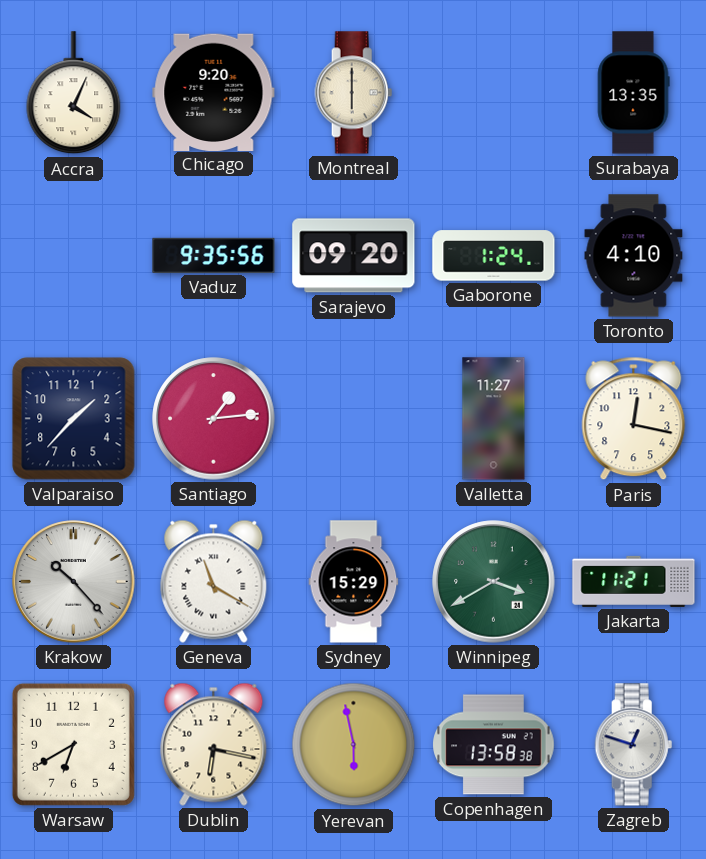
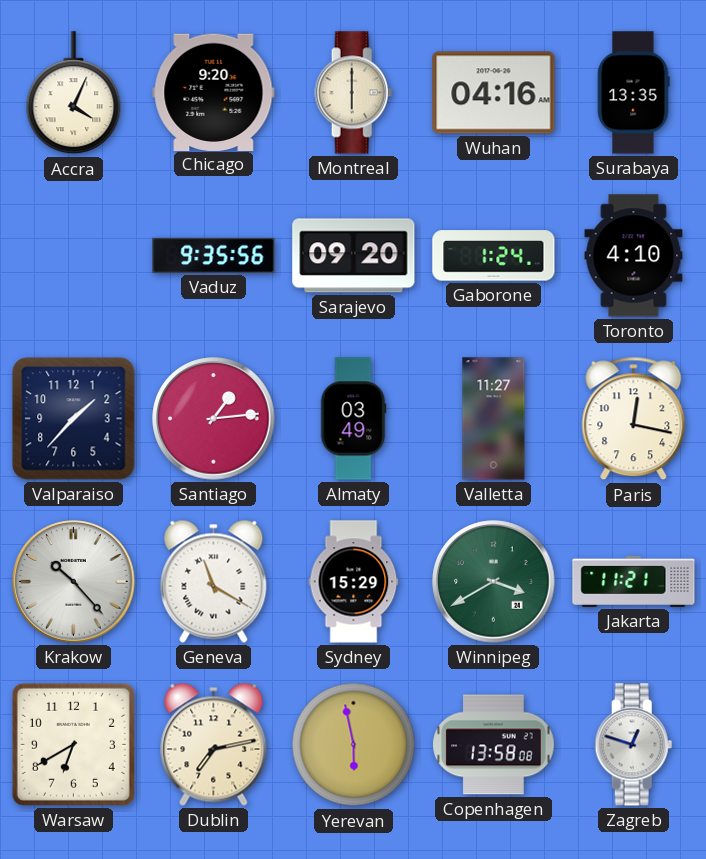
Wuhan: none -> 04:16 (494, 93)
Almaty: none -> 03:49 (353, 419)
Dublin: 6:17 -> 7:13 (214, 744)
Copenhagen: 13:58:38 -> 13:58:08 (494, 745)
